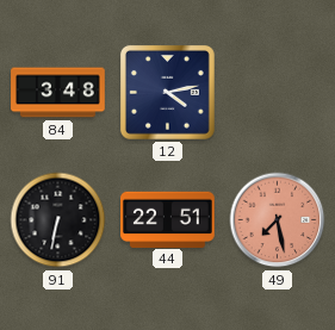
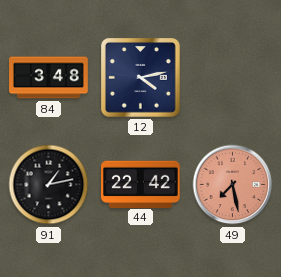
91: 6:32 -> 1:13 (49, 185)
44: 22:51 -> 22:42 (141, 184)
